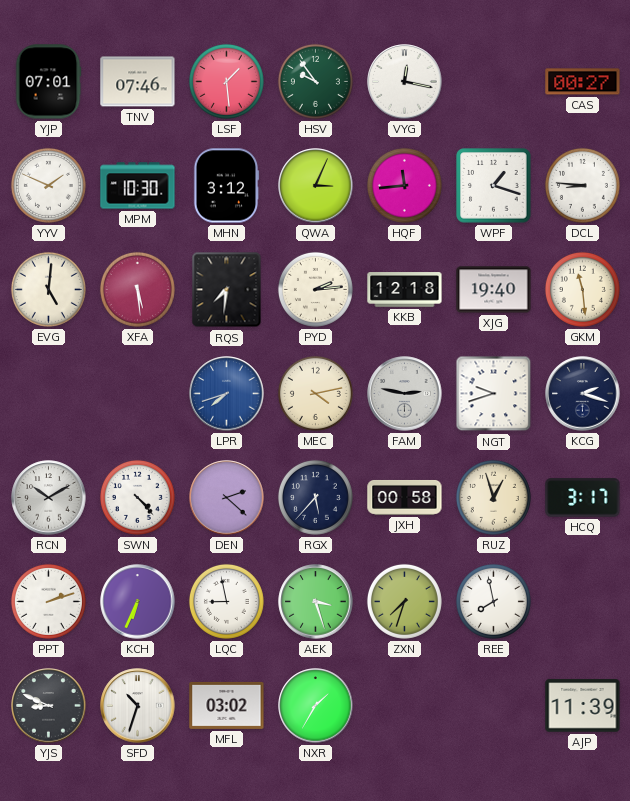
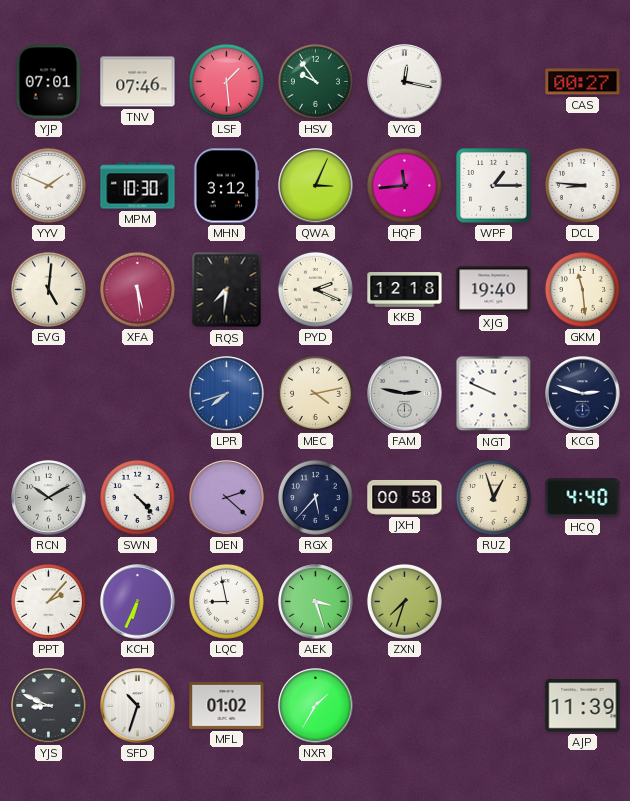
WPF: 1:18 -> 1:15 (494, 186)
PYD: 2:14 -> 2:19 (315, 289)
NGT: 9:42 -> 9:49 (494, 394)
KCG: 2:18 -> 2:48 (583, 394)
HCQ: 3:17 -> 4:40 (583, 498)
PPT: 2:12 -> 2:07 (48, 601)
REE: 7:58 -> none (493, 601)
MFL: 03:02 -> 01:02 (227, 705)
